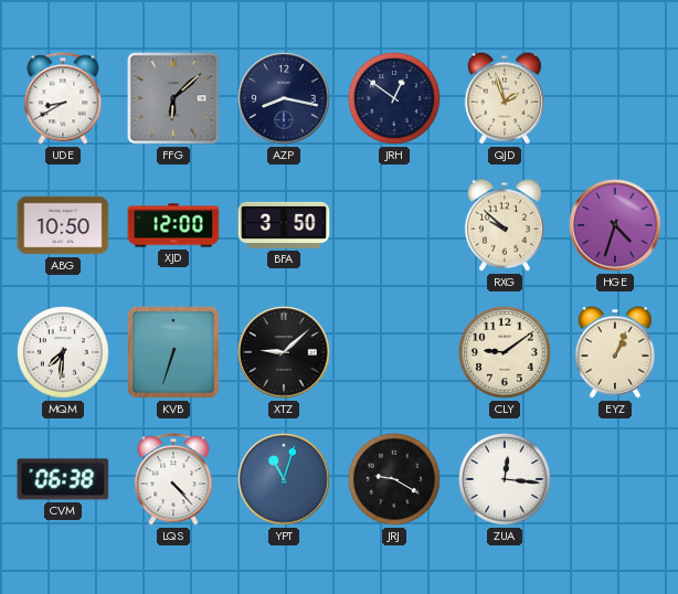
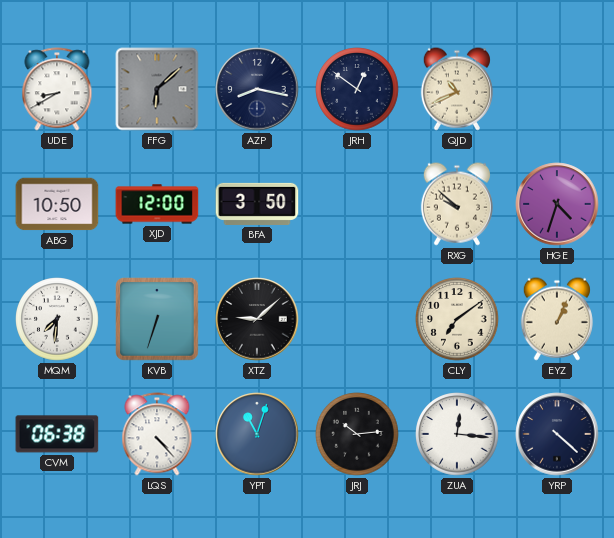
QJD: 1:57 -> 10:41 (457, 89)
CLY: 9:09 -> 7:09 (457, 319)
JRJ: 9:20 -> 10:14 (357, 434)
YRP: none -> 4:22 (557, 434)
